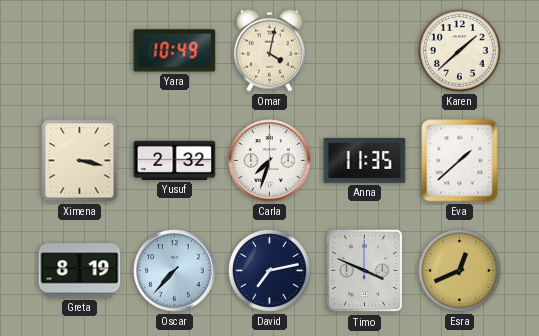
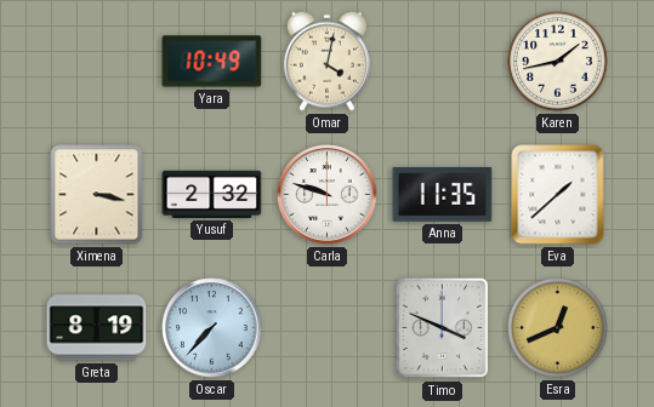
Karen: 1:38 -> 1:43 (558, 62)
Carla: 7:33 -> 9:48 (328, 195)
David: 7:13 -> none (270, 271)
